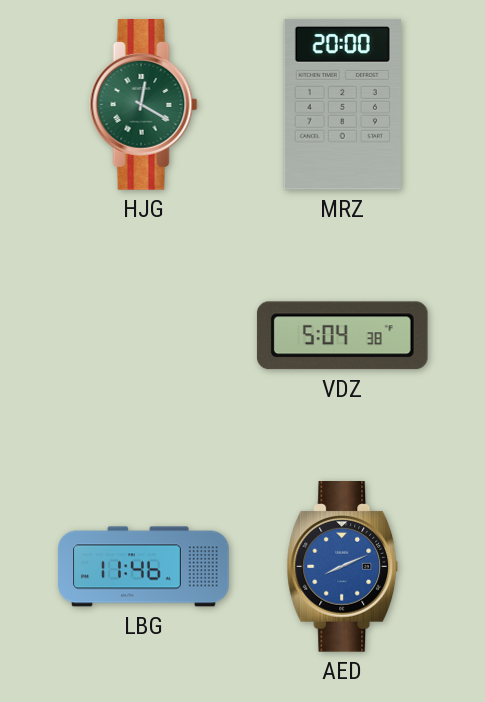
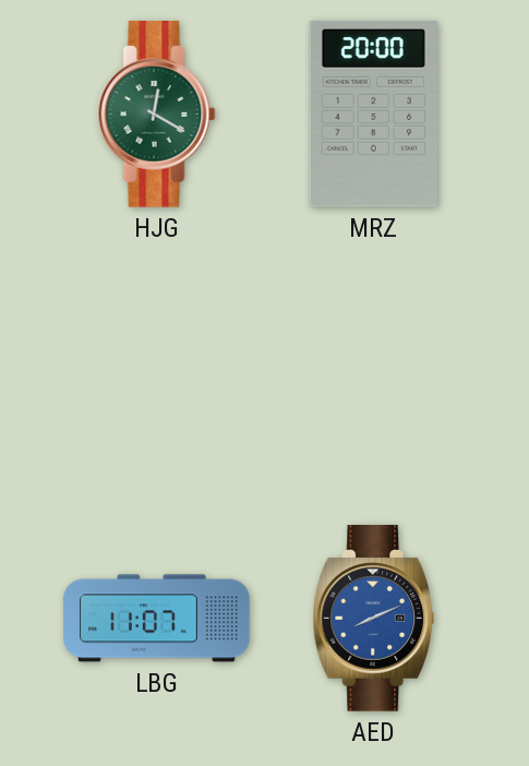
VDZ: 5:04 -> none (342, 336)
LBG: 11:46 -> 11:07 (157, 619)
